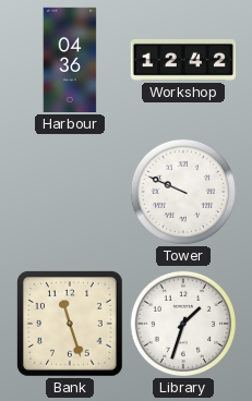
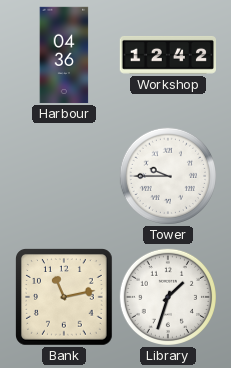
Tower: 9:49 -> 9:45 (167, 175)
Bank: 11:27 -> 11:13 (65, 298)
